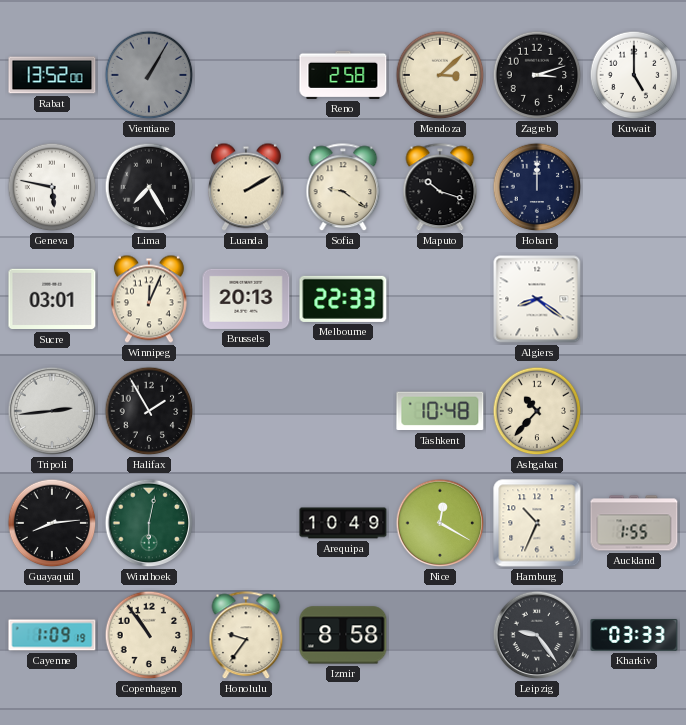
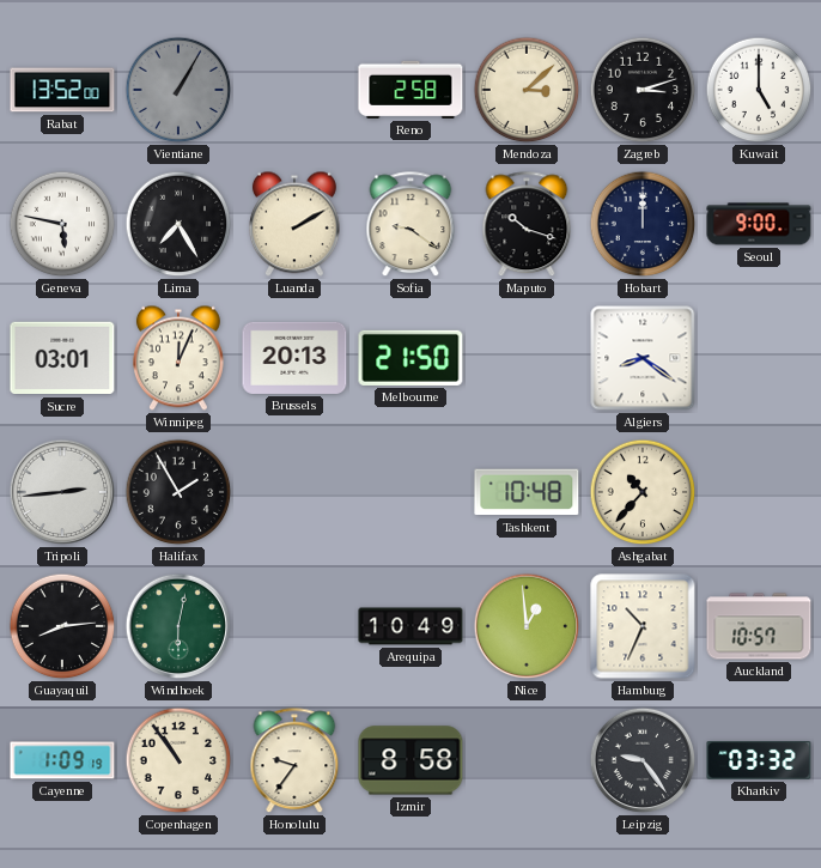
Seoul: none -> 9:00 (759, 224)
Melbourne: 22:33 -> 21:50 (410, 358)
Nice: 12:20 -> 12:59 (527, 626)
Auckland: 1:55 -> 10:57 (759, 626)
Kharkiv: 03:33 -> 03:32 (759, 760)
